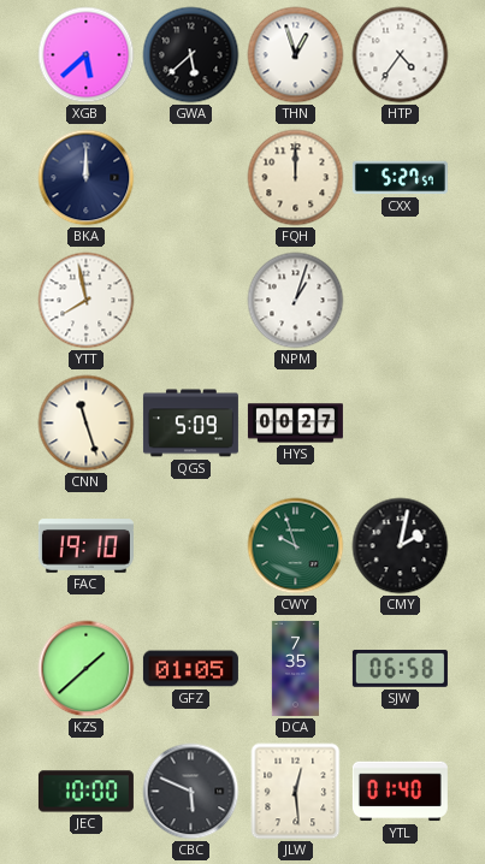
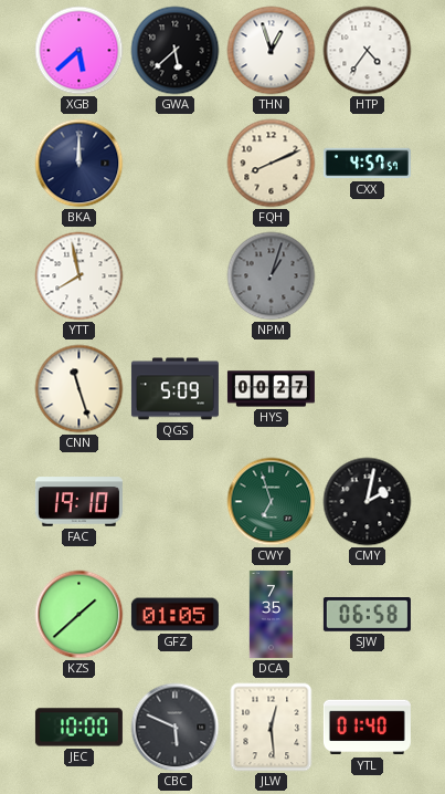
FQH: 12:00 -> 8:11 (272, 164)
CXX: 5:27 -> 4:57 (367, 164)
NPM dial: white -> grey (272, 276)
CWY: 9:57 -> 6:57 (272, 502)
